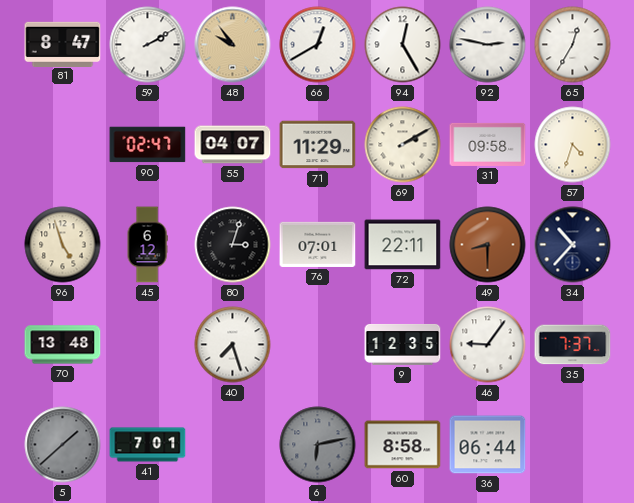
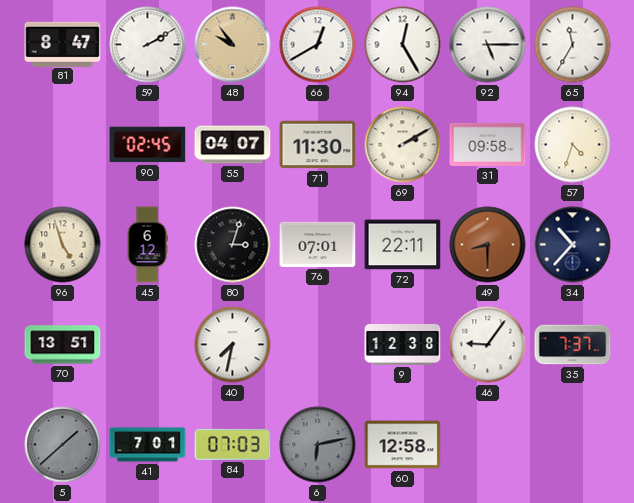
92: 2:47 -> 5:15 (488, 45)
65: 12:35 -> 11:35 (573, 45)
90: 02:47 -> 02:45 (148, 145)
71: 11:29 -> 11:30 (318, 145)
70: 13:48 -> 13:51 (63, 345)
40: 7:27 -> 7:32 (233, 345)
9: 12:35 -> 12:38 (403, 344)
84: none -> 07:03 (233, 444)
60: 8:58 -> 12:58 (403, 445)
36: 06:44 -> none (488, 445)
